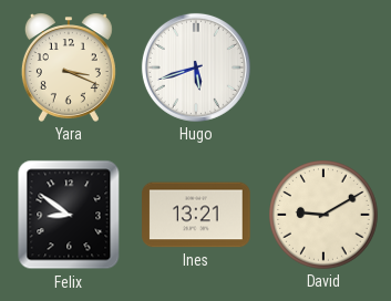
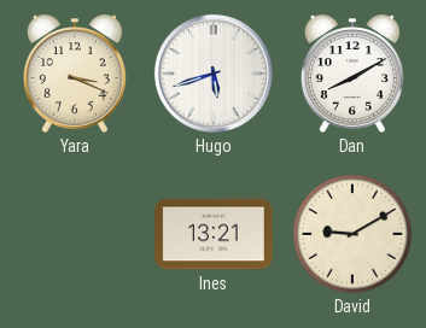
Dan: none -> 8:10 (352, 74)
Felix: 8:51 -> none (69, 215)
